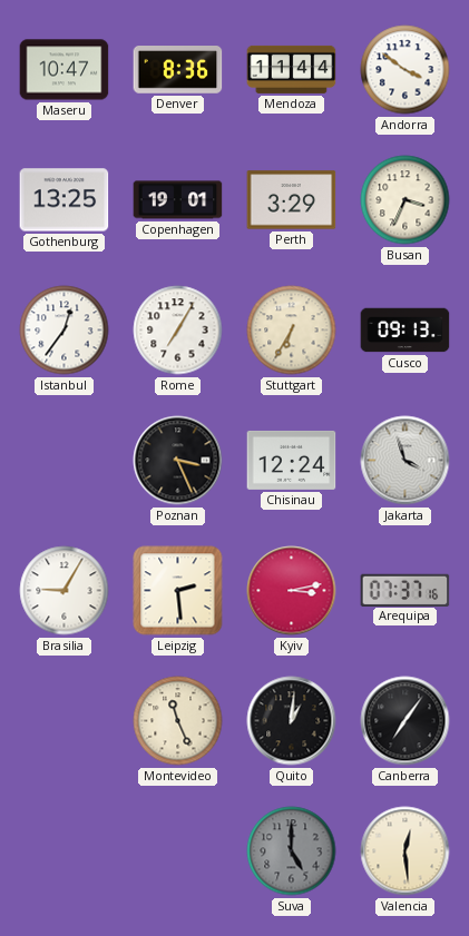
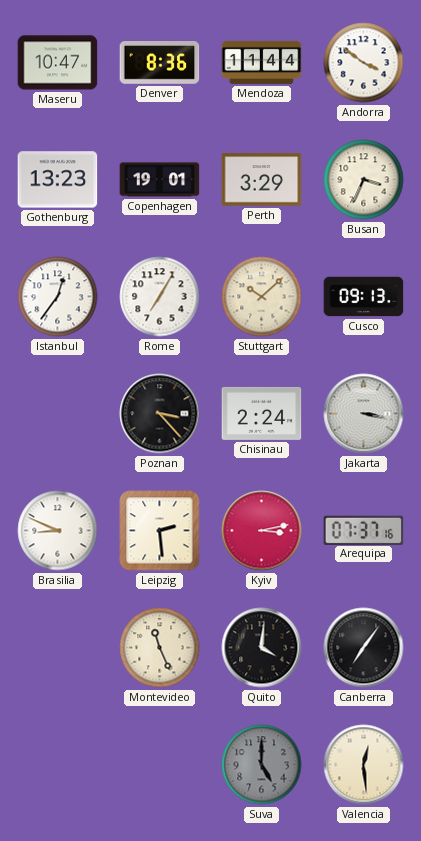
Gothenburg: 13:25 -> 13:23 (58, 180)
Stuttgart: 6:35 -> 10:08 (262, 297)
Poznan: 3:26 -> 3:23 (160, 414)
Chisinau: 12:24 -> 2:24 (262, 413)
Jakarta: 3:57 -> 3:17 (364, 414)
Brasilia: 9:05 -> 8:49 (58, 531)
Quito: 1:01 -> 4:01 (262, 648)
